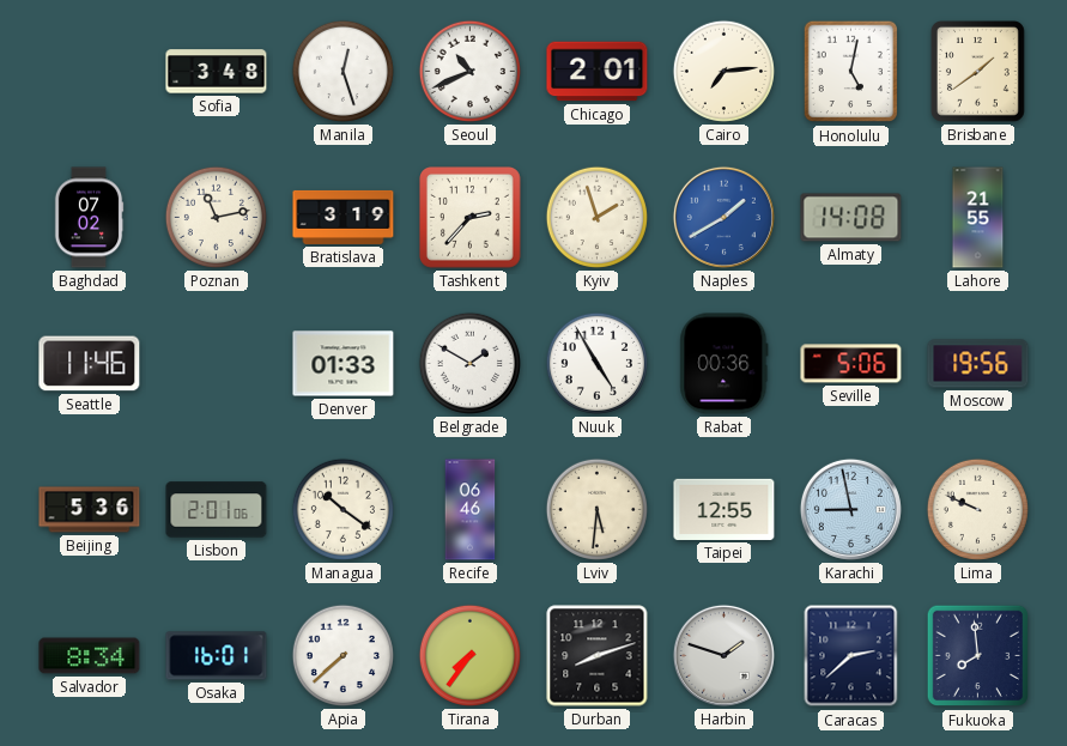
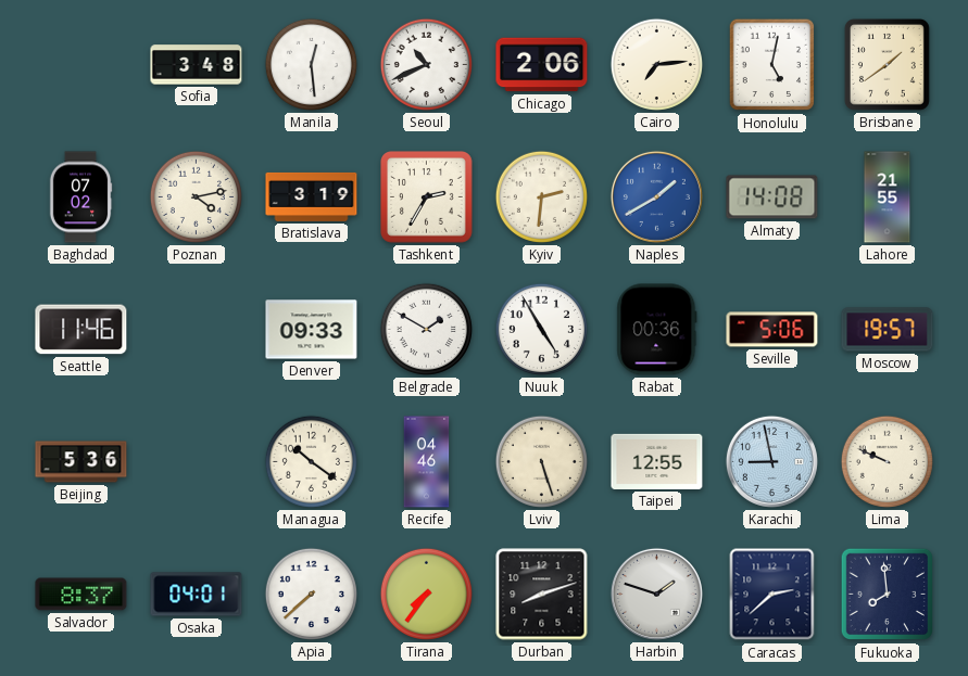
Manila: 12:27 -> 12:29 (311, 64)
Chicago: 2:01 -> 2:06 (542, 65)
Poznan: 11:13 -> 4:13 (196, 196)
Tashkent: 2:37 -> 2:35 (427, 197)
Kyiv: 1:57 -> 2:31 (541, 196)
Denver: 01:33 -> 09:33 (312, 330)
Moscow: 19:56 -> 19:57 (888, 330)
Lisbon: 2:01 -> none (217, 510)
Recife: 06:46 -> 04:46 (427, 462)
Lviv: 5:31 -> 5:27 (541, 461)
Salvador: 8:34 -> 8:37 (81, 595)
Osaka: 16:01 -> 04:01 (197, 595)
